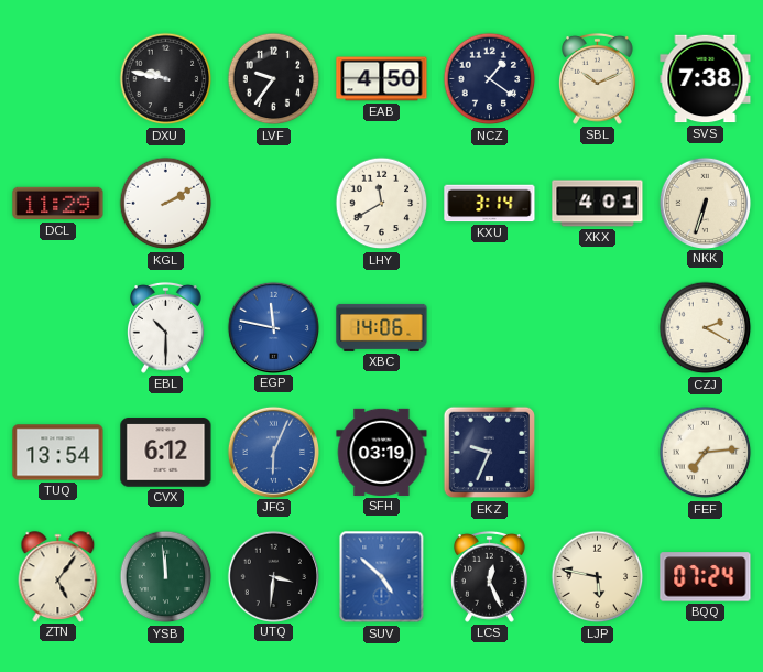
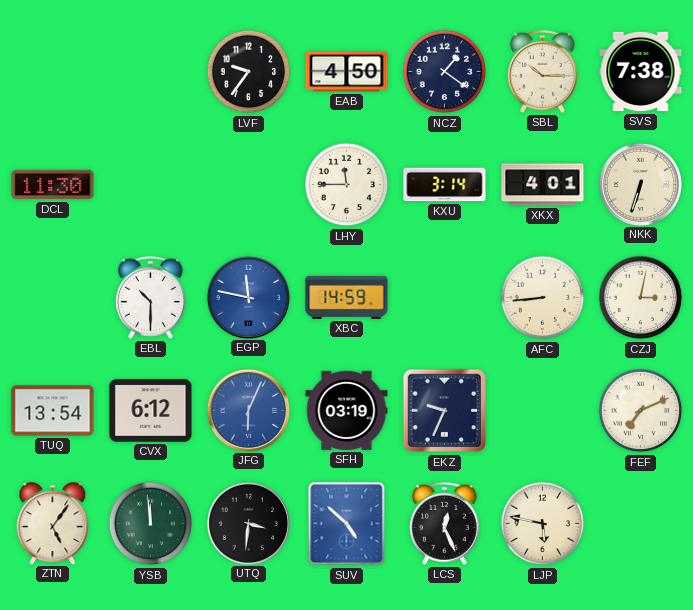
DXU: 9:47 -> none (166, 79)
SBL: 10:11 -> 10:15 (543, 71)
DCL: 11:29 -> 11:30 (53, 185)
KGL: 2:10 -> none (166, 204)
LHY: 11:40 -> 11:45 (347, 185)
XBC: 14:06 -> 14:59 (347, 297)
AFC: none -> 8:44 (543, 298)
CZJ: 2:20 -> 3:02 (641, 298)
FEF: 7:14 -> 7:11 (641, 411)
BQQ: 07:24 -> none (706, 577)
